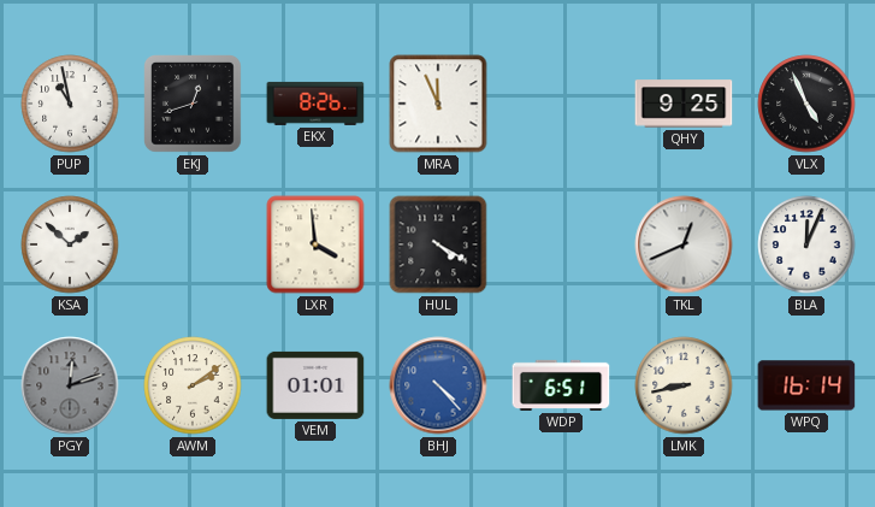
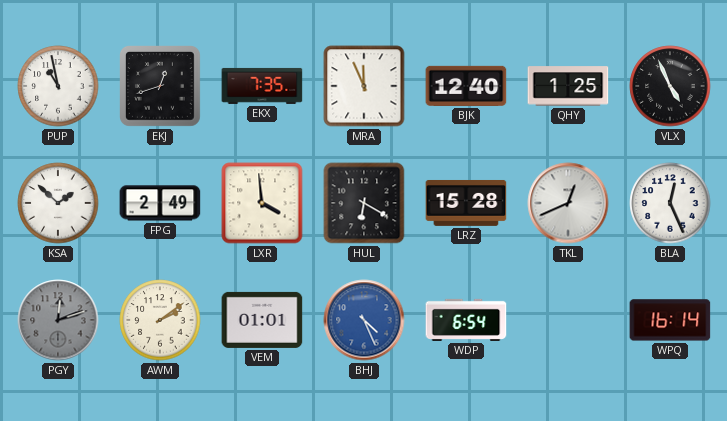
EKX: 8:26 -> 7:35 (262, 86)
BJK: none -> 12:40 (466, 86)
QHY: 9:25 -> 1:25 (568, 86)
FPG: none -> 2:49 (160, 203)
HUL: 4:20 -> 6:20 (364, 203)
LRZ: none -> 15:28 (466, 203)
BLA: 12:04 -> 12:26 (670, 203)
BHJ: 4:23 -> 4:26 (364, 320)
WDP: 6:51 -> 6:54 (466, 320)
LMK: 8:43 -> none (684, 385)
